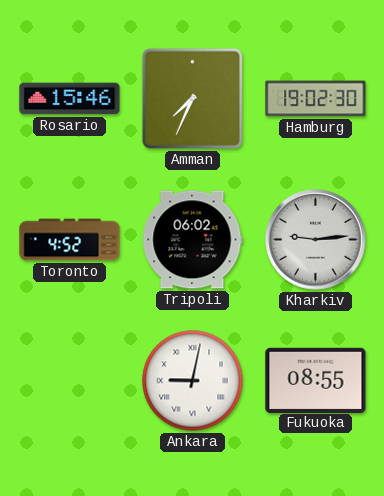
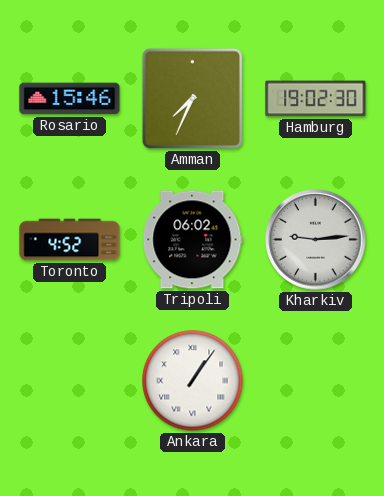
Ankara: 9:02 -> 1:06 (193, 381)
Fukuoka: 08:55 -> none (316, 380)
